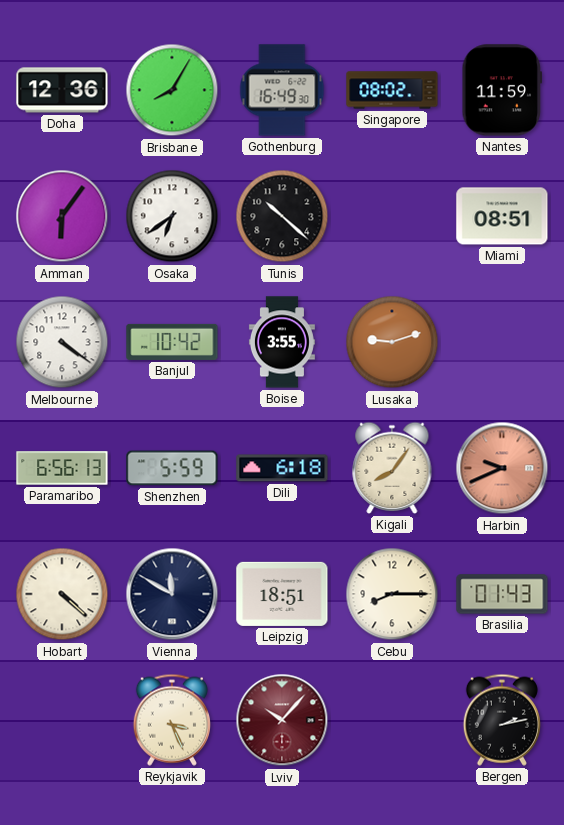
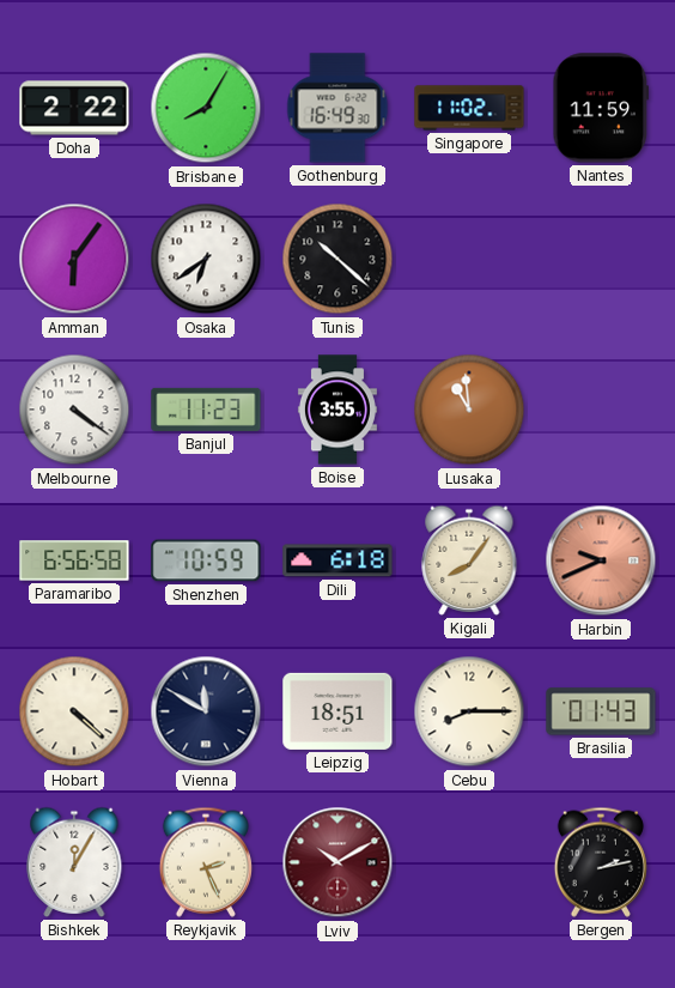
Doha: 12:36 -> 2:22 (74, 108)
Singapore: 08:02 -> 11:02 (469, 108)
Miami: 08:51 -> none (502, 216)
Banjul: 10:42 -> 11:23 (206, 410)
Lusaka: 9:12 -> 10:59 (469, 410)
Paramaribo: 6:56:13 -> 6:56:58 (74, 560)
Shenzhen: 5:59 -> 10:59 (206, 560)
Bishkek: none -> 12:05 (74, 862)
Reykjavik: 3:26 -> 2:26 (206, 862)
Lviv: 10:07 -> 10:10 (337, 862)
